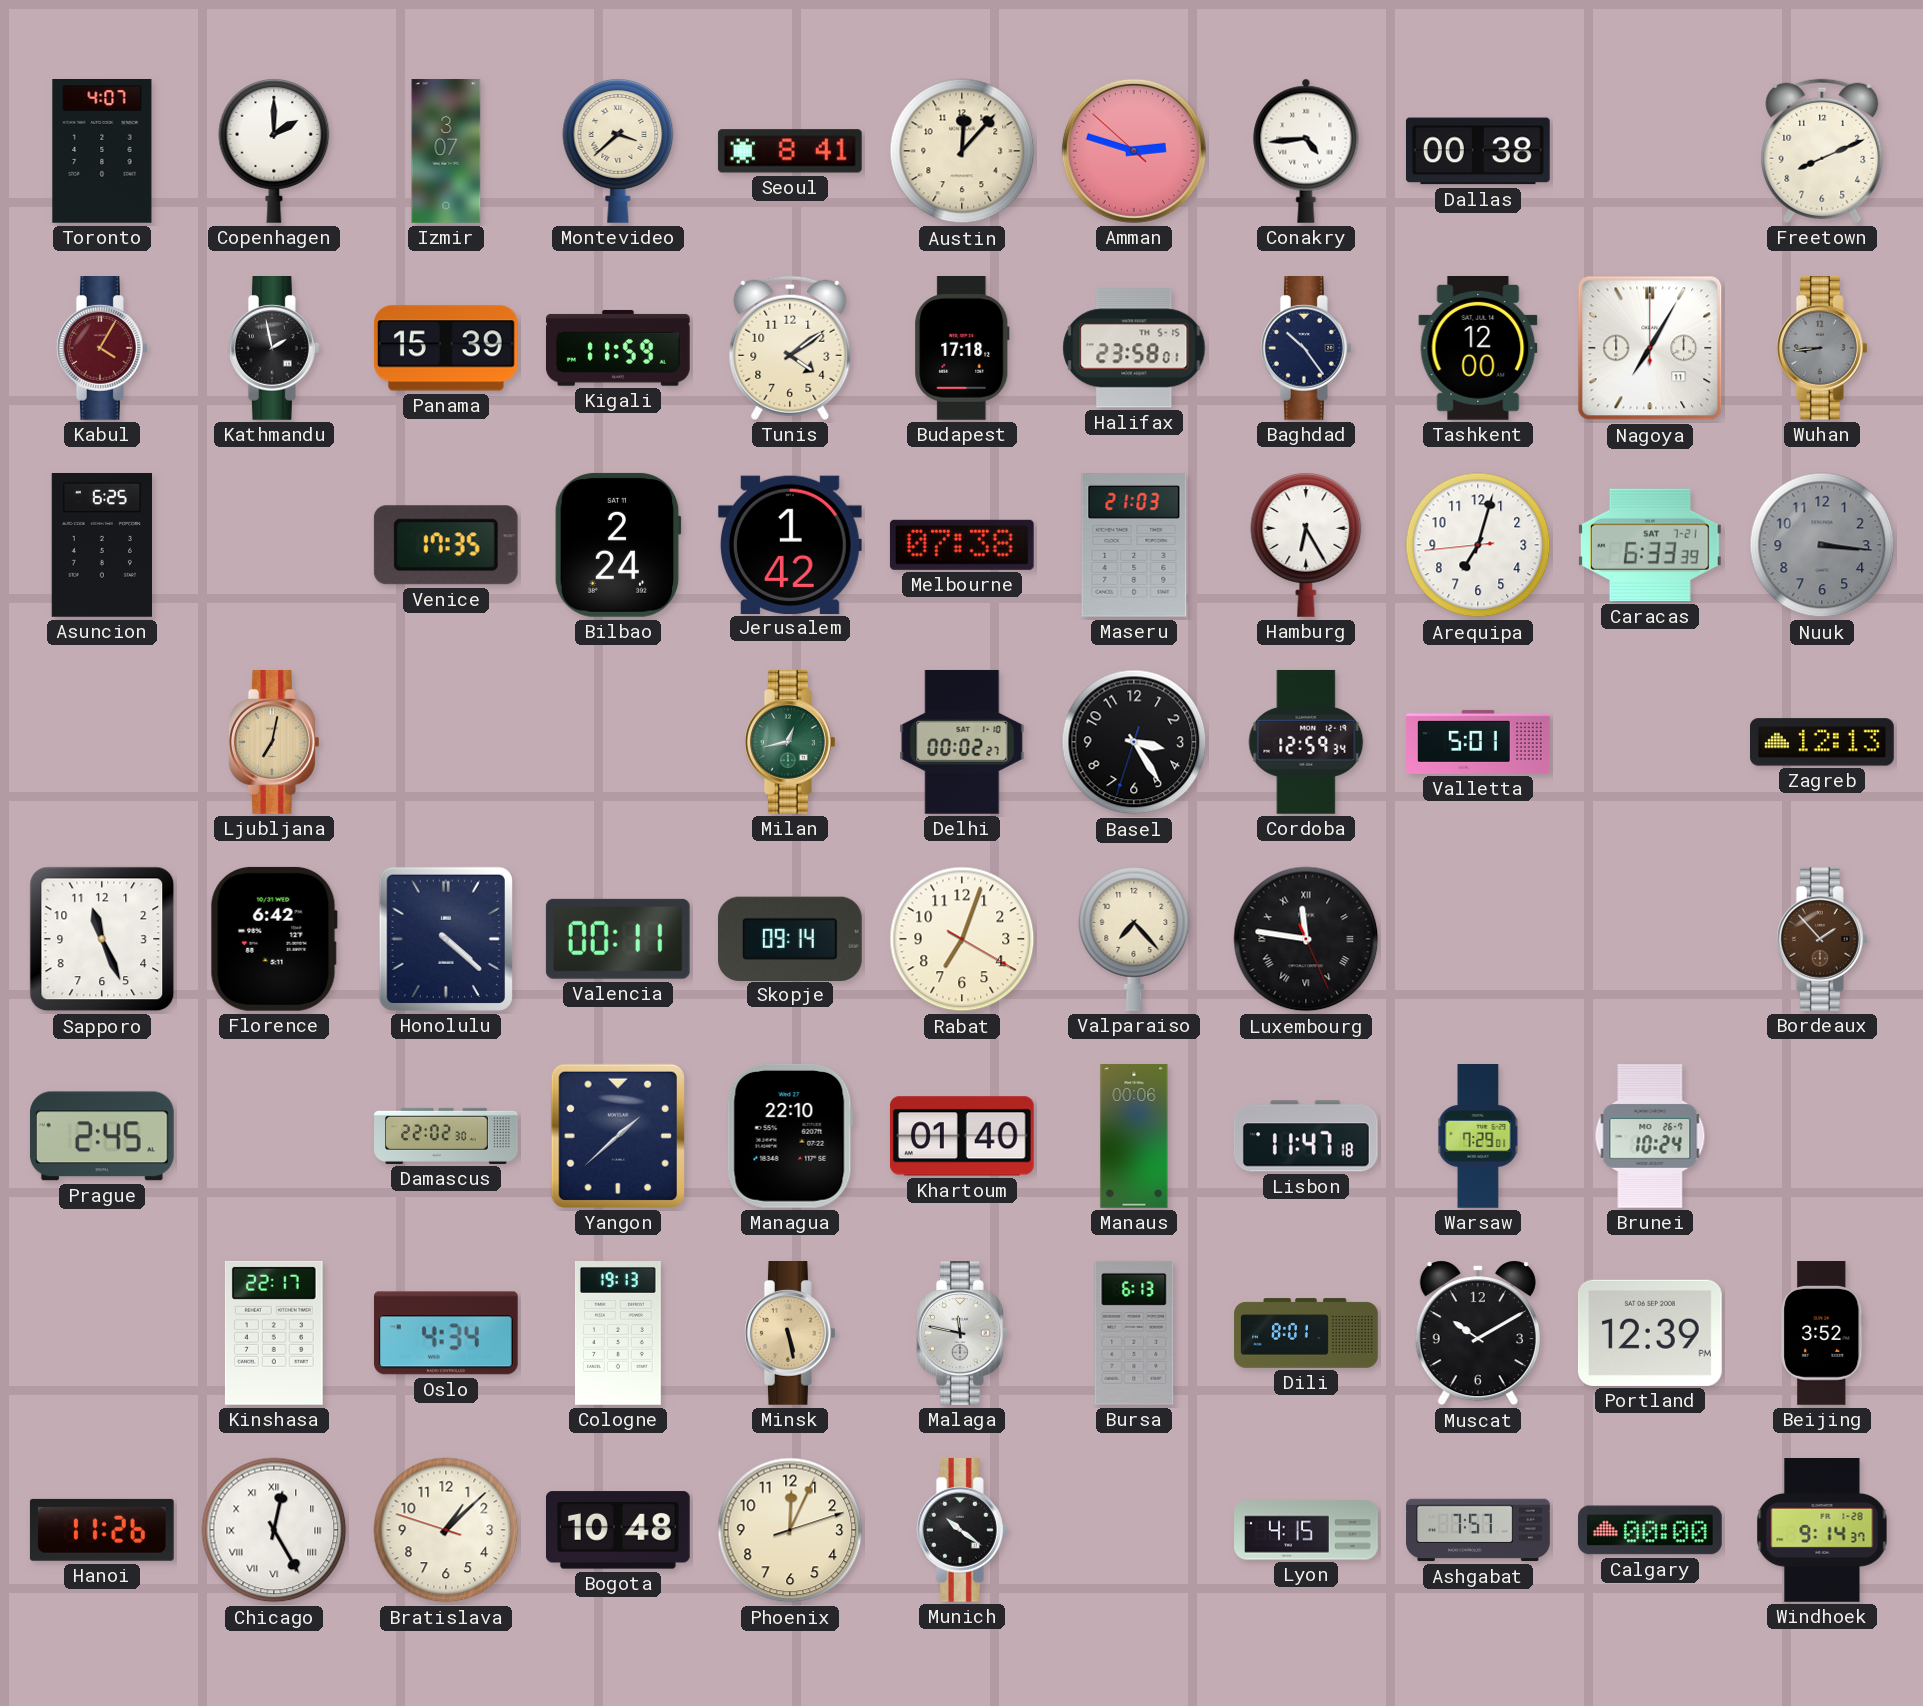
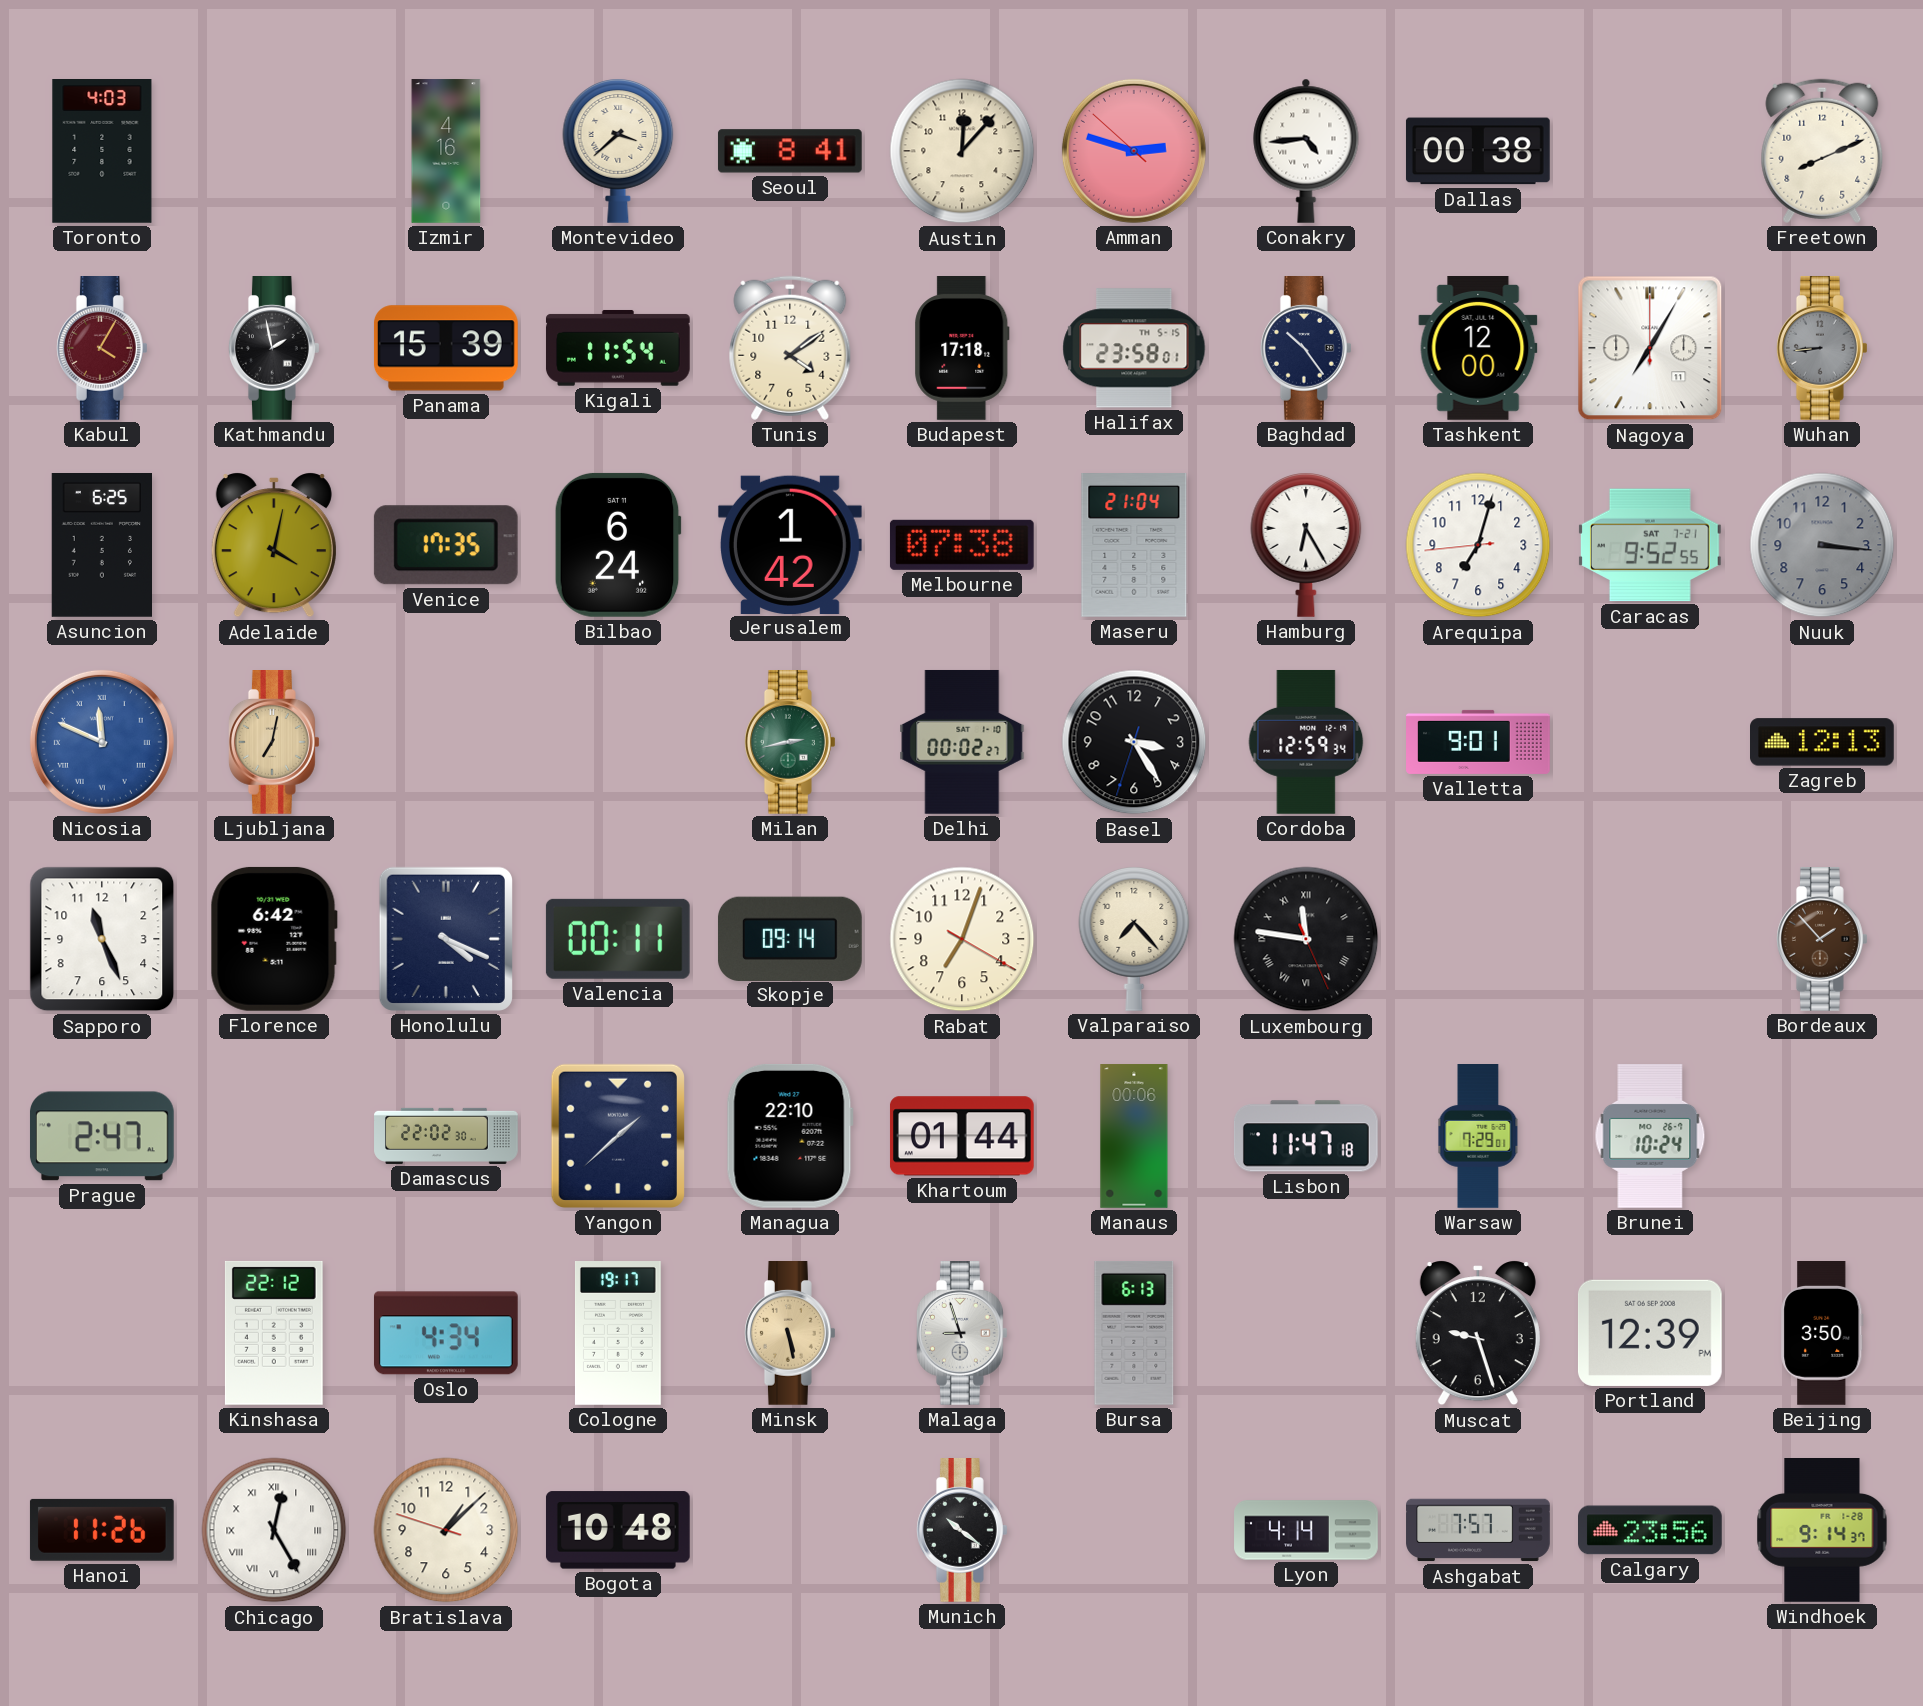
Toronto: 4:07 -> 4:03 (102, 152)
Copenhagen: 2:00 -> none (274, 151)
Izmir: 3:07 -> 4:16 (446, 151)
Kigali: 11:59 -> 11:54 (618, 348)
Adelaide: none -> 4:02 (274, 545)
Bilbao: 2:24 -> 6:24 (618, 545)
Maseru: 21:03 -> 21:04 (1134, 546)
Caracas: 6:33 -> 9:52 (1650, 545)
Nicosia: none -> 11:49 (102, 742)
Milan: 12:43 -> 2:43 (790, 743)
Valletta: 5:01 -> 9:01 (1478, 742)
Honolulu: 4:22 -> 4:19 (446, 939)
Prague: 2:45 -> 2:47 (102, 1136)
Khartoum: 01:40 -> 01:44 (962, 1136)
Kinshasa: 22:17 -> 22:12 (274, 1333)
Cologne: 19:13 -> 19:17 (618, 1334)
Malaga: 11:47 -> 8:57 (962, 1334)
Dili: 8:01 -> none (1306, 1333)
Muscat: 10:10 -> 9:27 (1478, 1333)
Beijing: 3:52 -> 3:50 (1822, 1334)
Phoenix: 12:04 -> none (790, 1530)
Lyon: 4:15 -> 4:14 (1306, 1530)
Calgary: 00:00 -> 23:56 (1651, 1530)
